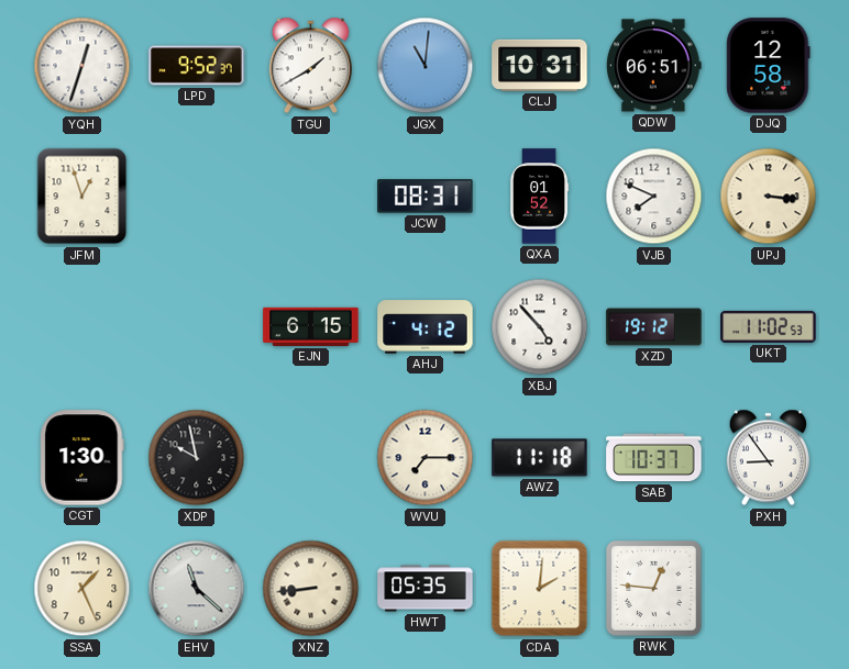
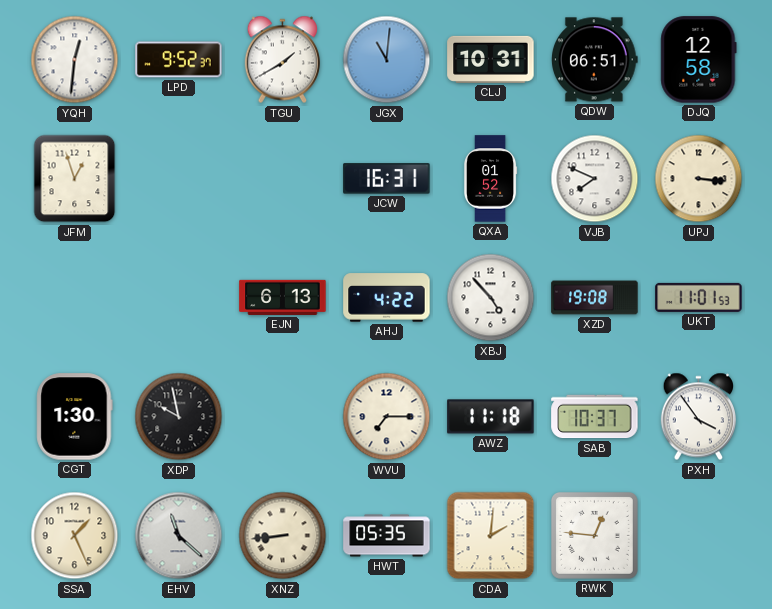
YQH: 12:33 -> 12:31 (75, 60)
JCW: 08:31 -> 16:31 (387, 179)
EJN: 6:15 -> 6:13 (283, 297)
AHJ: 4:12 -> 4:22 (387, 298)
XZD: 19:12 -> 19:08 (595, 298)
UKT: 11:02 -> 11:01 (699, 297)
PXH: 8:54 -> 3:54 (698, 417)
